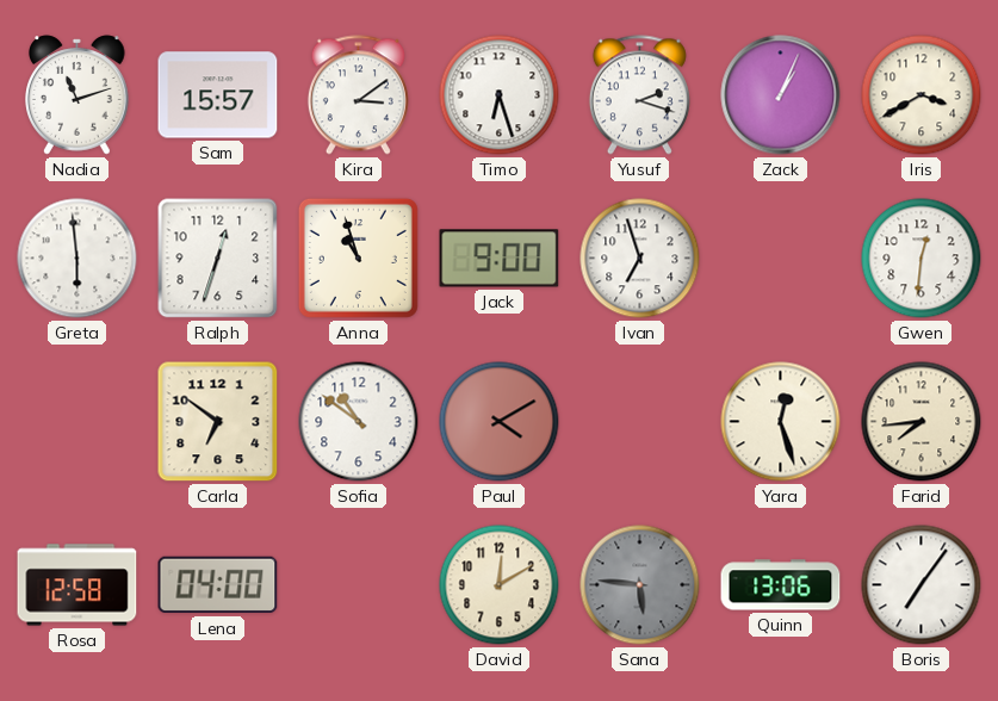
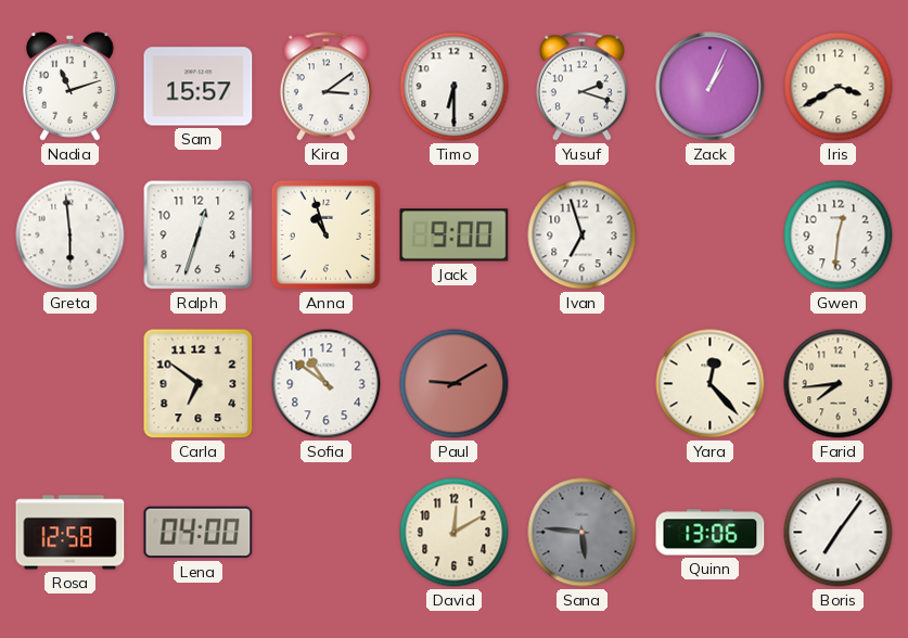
Timo: 6:27 -> 6:30 (455, 87)
Paul: 4:10 -> 9:10 (455, 384)
Yara: 12:27 -> 12:23 (711, 384)
